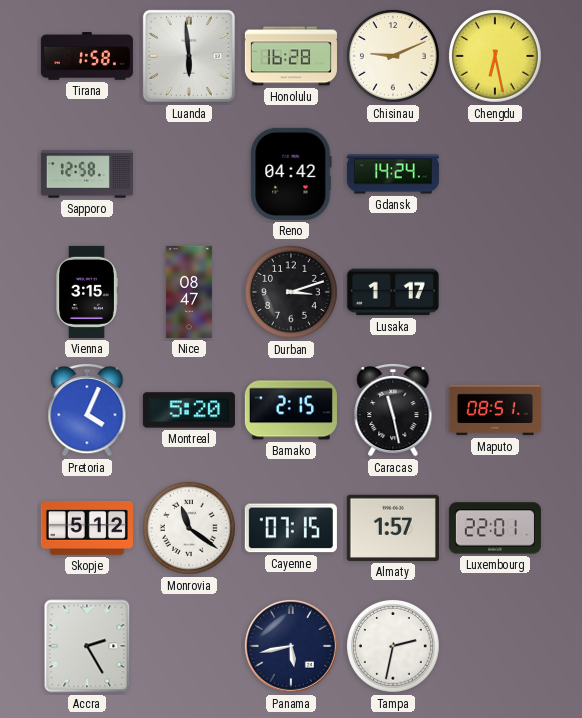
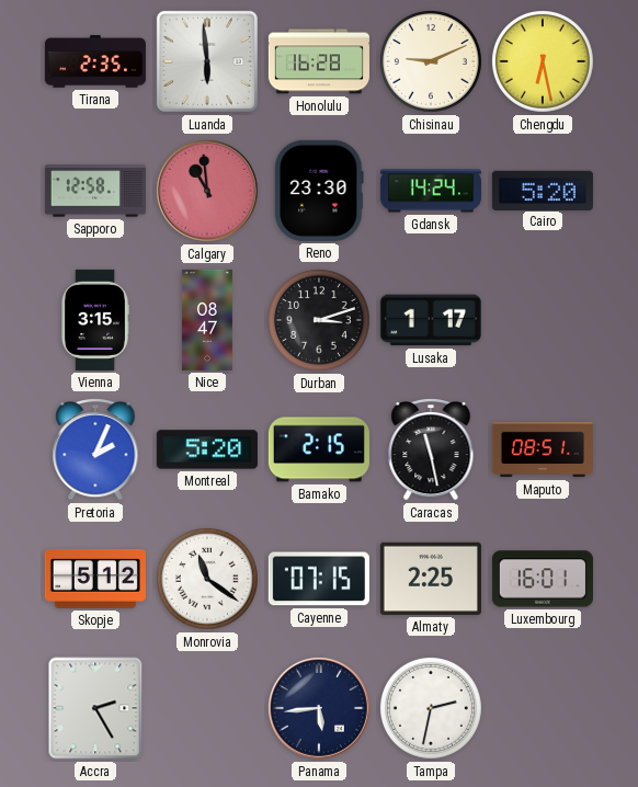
Tirana: 1:58 -> 2:35 (95, 61)
Calgary: none -> 10:59 (207, 191)
Reno: 04:42 -> 23:30 (319, 191)
Cairo: none -> 5:20 (543, 190)
Pretoria: 4:04 -> 2:04 (95, 449)
Almaty: 1:57 -> 2:25 (431, 579)
Luxembourg: 22:01 -> 16:01 (543, 579)
Panama: 5:43 -> 5:44 (319, 708)
